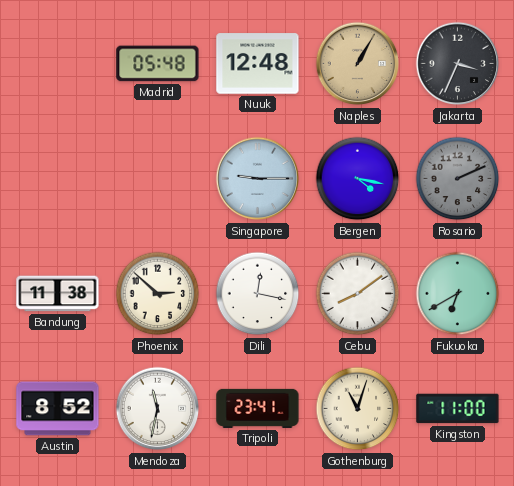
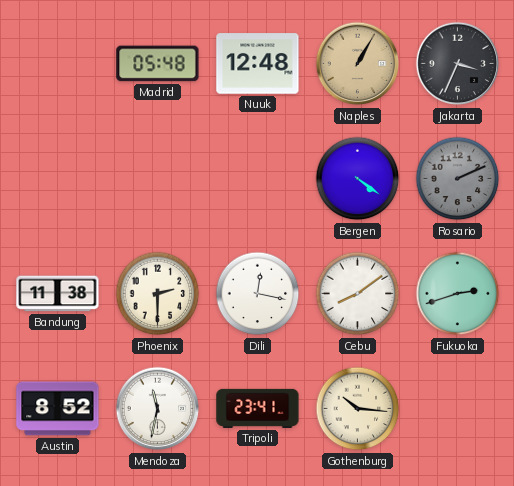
Singapore: 9:15 -> none (258, 179)
Bergen: 4:17 -> 4:21 (358, 179)
Phoenix: 2:52 -> 2:30 (158, 294)
Fukuoka: 6:40 -> 2:42 (458, 294)
Gothenburg: 11:03 -> 10:16 (358, 409)
Kingston: 11:00 -> none (458, 409)
